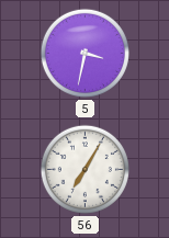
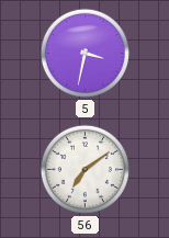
56: 7:05 -> 7:09 (84, 169)
